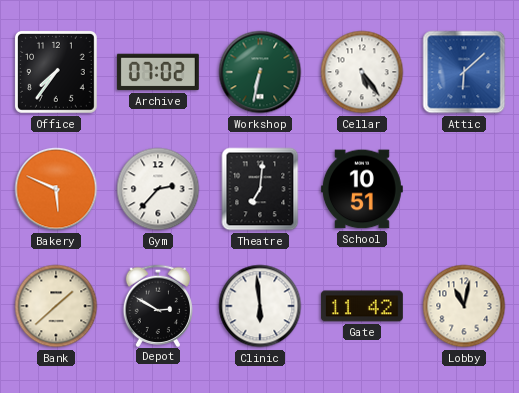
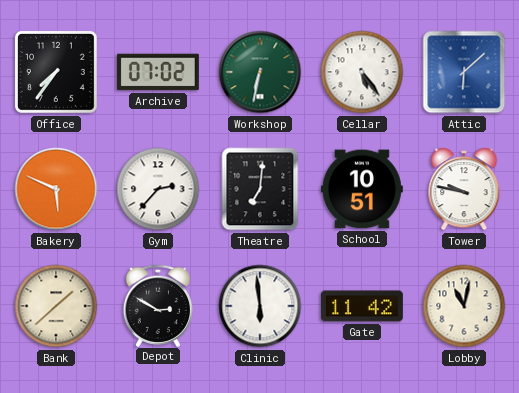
Tower: none -> 9:47 (464, 189)
